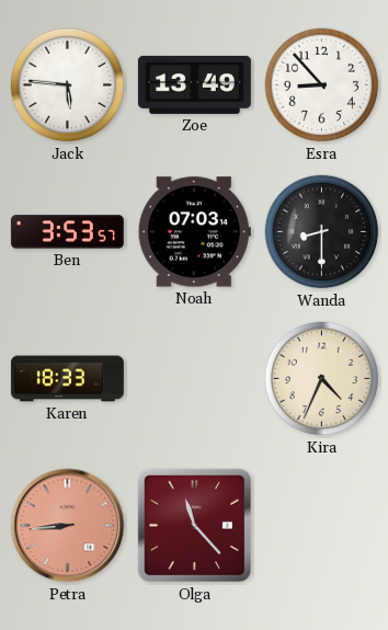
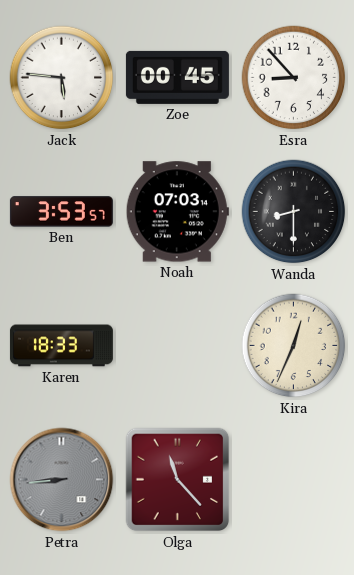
Zoe: 13:49 -> 00:45 (177, 77)
Kira: 4:34 -> 12:34 (294, 346)
Petra dial: salmon -> grey (62, 480)
